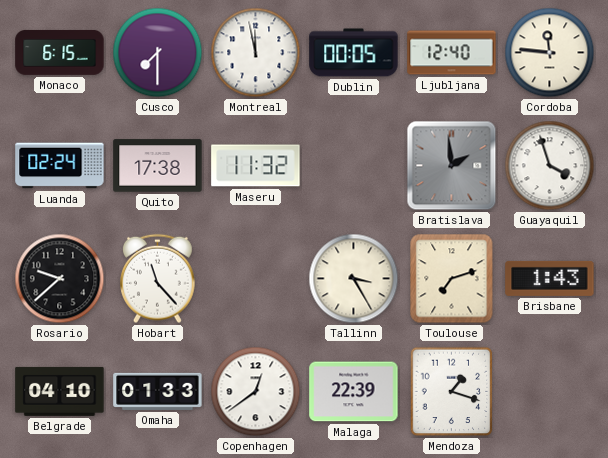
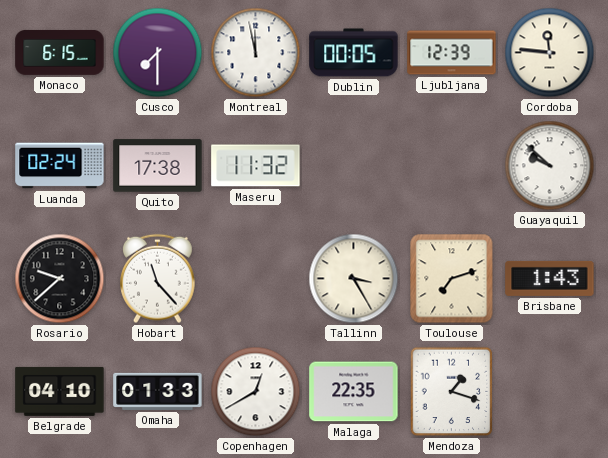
Ljubljana: 12:40 -> 12:39 (452, 53)
Bratislava: 1:59 -> none (452, 166)
Guayaquil: 3:57 -> 9:52 (550, 166)
Copenhagen: 12:39 -> 12:40 (256, 392)
Malaga: 22:39 -> 22:35 (354, 392)
